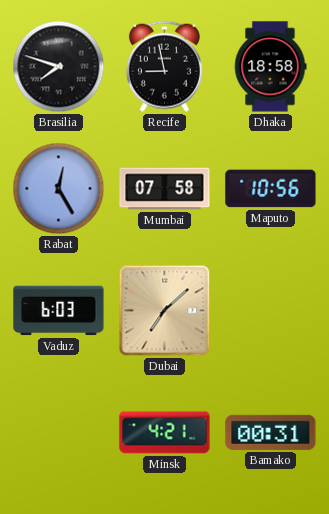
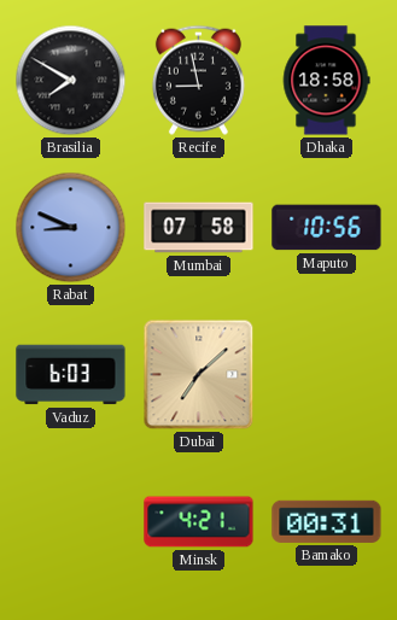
Brasilia: 7:48 -> 7:50 (71, 81)
Rabat: 12:25 -> 8:49 (71, 228)
